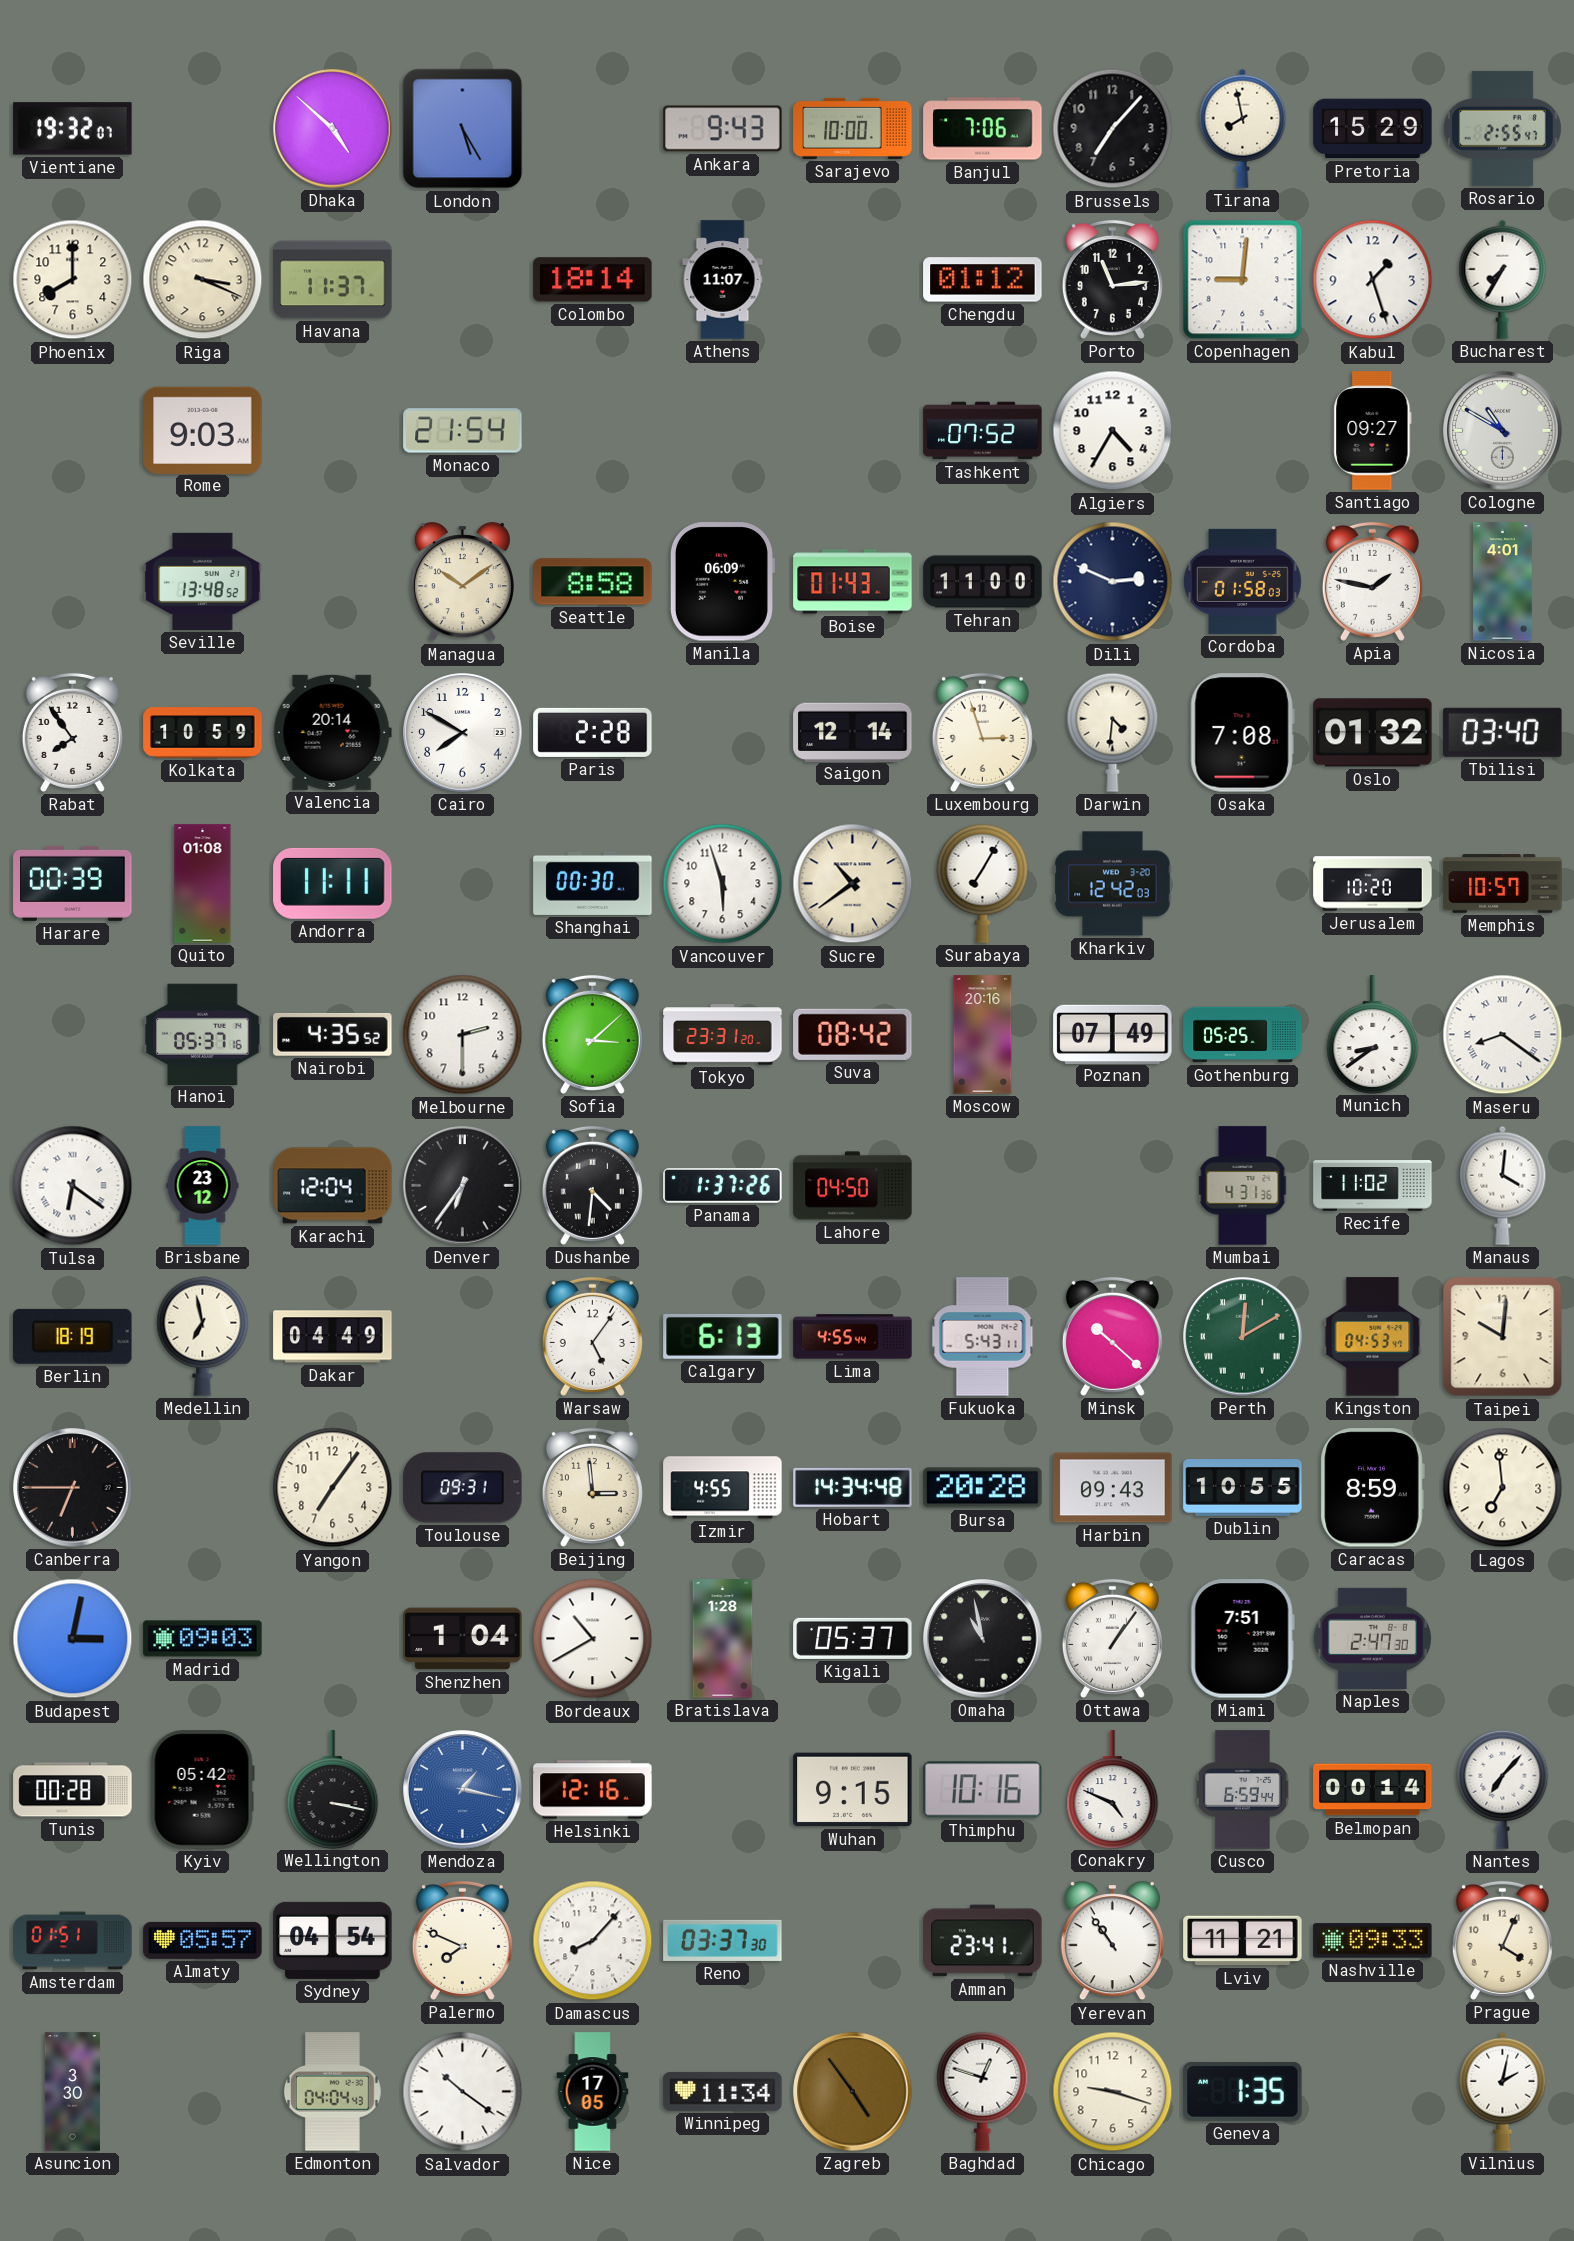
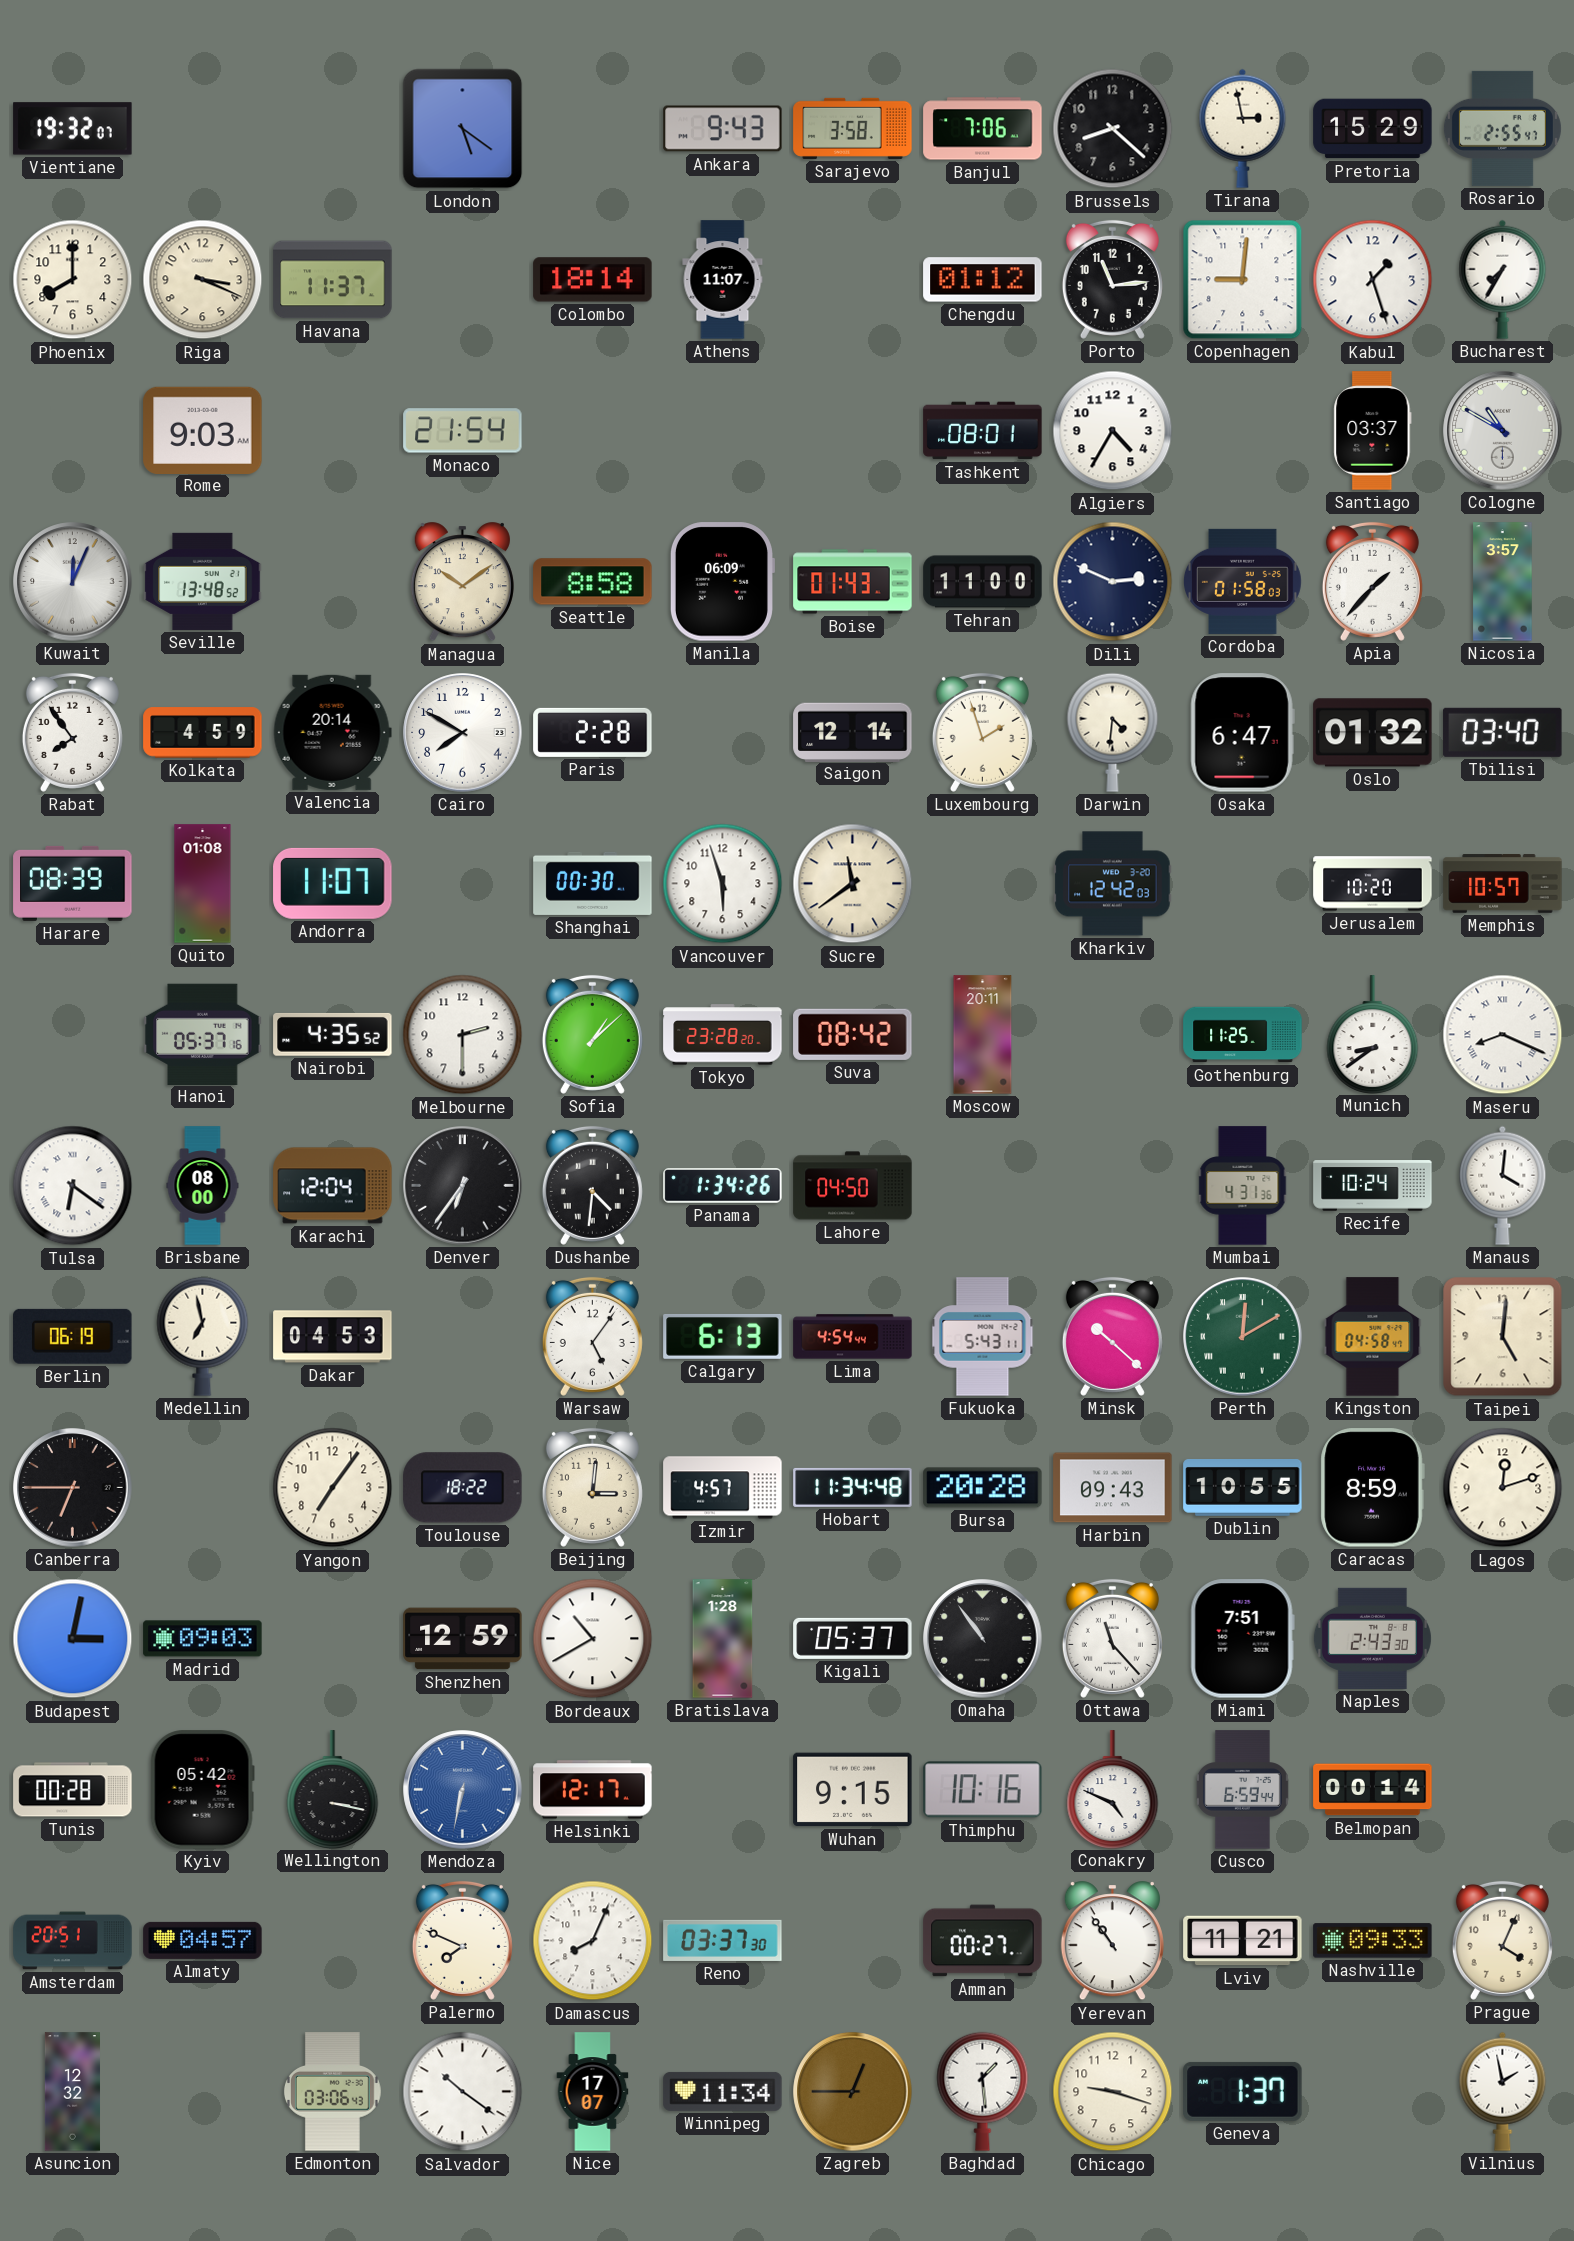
Dhaka: 4:52 -> none (333, 129)
London: 5:25 -> 5:21 (463, 129)
Sarajevo: 10:00 -> 3:58 (853, 128)
Brussels: 7:07 -> 8:22 (1113, 129)
Tirana: 7:58 -> 2:58 (1243, 128)
Tashkent: 07:52 -> 08:01 (983, 431)
Santiago: 09:27 -> 03:37 (1373, 431)
Kuwait: none -> 12:04 (73, 582)
Apia: 1:47 -> 1:37 (1372, 581)
Nicosia: 4:01 -> 3:57 (1503, 582)
Kolkata: 10:59 -> 4:59 (203, 733)
Luxembourg: 2:57 -> 1:57 (982, 732)
Osaka: 7:08 -> 6:47 (1242, 733)
Harare: 00:39 -> 08:39 (73, 883)
Andorra: 11:11 -> 11:07 (333, 883)
Sucre: 10:39 -> 11:39 (853, 884)
Surabaya: 7:05 -> none (983, 883)
Sofia: 3:08 -> 1:08 (592, 1034)
Tokyo: 23:31 -> 23:28 (723, 1035)
Moscow: 20:16 -> 20:11 (983, 1035)
Poznan: 07:49 -> none (1113, 1034)
Gothenburg: 05:25 -> 11:25 (1243, 1035)
Maseru: 8:21 -> 8:19 (1503, 1035)
Brisbane: 23:12 -> 08:00 (203, 1186)
Panama: 1:37 -> 1:34 (723, 1186)
Recife: 11:02 -> 10:24 (1373, 1186)
Berlin: 18:19 -> 06:19 (73, 1336)
Dakar: 04:49 -> 04:53 (333, 1337)
Lima: 4:55 -> 4:54 (853, 1337)
Kingston: 04:53 -> 04:58 (1373, 1337)
Taipei: 10:01 -> 5:01 (1503, 1337)
Toulouse: 09:31 -> 18:22 (463, 1488)
Beijing: 2:59 -> 3:01 (592, 1487)
Izmir: 4:55 -> 4:57 (723, 1488)
Hobart: 14:34 -> 11:34 (853, 1487)
Lagos: 6:59 -> 12:12 (1503, 1488)
Shenzhen: 1:04 -> 12:59 (463, 1639)
Omaha: 10:58 -> 10:54 (983, 1639)
Ottawa: 1:06 -> 11:23 (1112, 1638)
Naples: 2:47 -> 2:43 (1372, 1638)
Mendoza: 1:17 -> 6:32 (463, 1790)
Helsinki: 12:16 -> 12:17 (593, 1790)
Nantes: 7:07 -> none (1503, 1789)
Amsterdam: 01:51 -> 20:51 (73, 1941)
Almaty: 05:57 -> 04:57 (203, 1940)
Sydney: 04:54 -> none (333, 1940)
Damascus: 8:07 -> 8:04 (593, 1941)
Amman: 23:41 -> 00:27 (983, 1941)
Asuncion: 3:30 -> 12:32 (72, 2092)
Edmonton: 04:04 -> 03:06 (333, 2092)
Nice: 17:05 -> 17:07 (593, 2092)
Zagreb: 4:54 -> 12:45 (853, 2092)
Baghdad: 12:48 -> 1:29 (983, 2091)
Geneva: 1:35 -> 1:37 (1243, 2091)
Vilnius: 2:02 -> 1:58 (1503, 2091)
